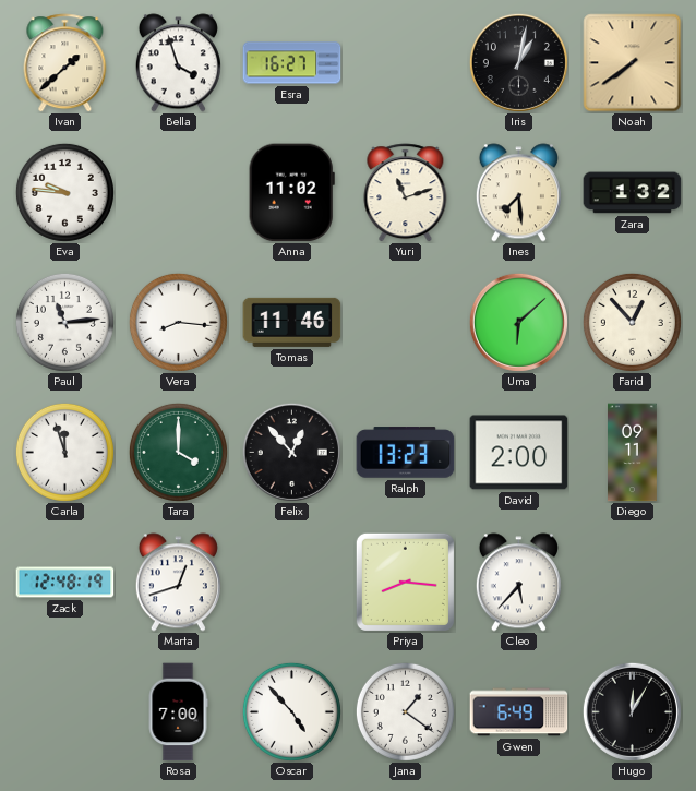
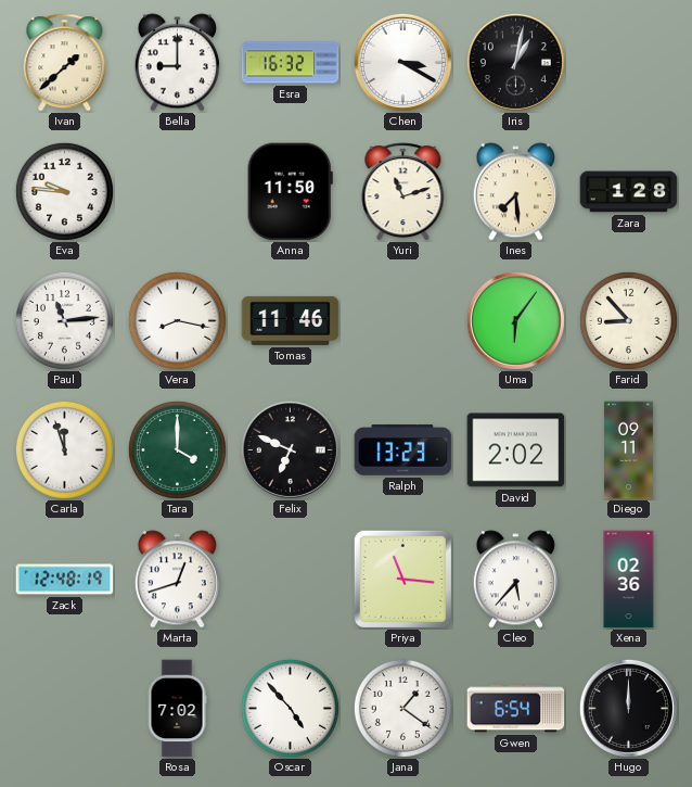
Bella: 3:57 -> 9:00 (177, 63)
Esra: 16:27 -> 16:32 (291, 63)
Chen: none -> 3:20 (402, 62)
Noah: 7:39 -> none (633, 63)
Anna: 11:02 -> 11:50 (290, 192)
Zara: 1:32 -> 1:28 (629, 192)
Vera: 8:16 -> 8:17 (177, 320)
Uma: 6:08 -> 6:06 (515, 320)
Farid: 12:53 -> 8:53 (628, 320)
Felix: 12:53 -> 6:49 (290, 449)
David: 2:00 -> 2:02 (516, 450)
Priya: 8:16 -> 11:16 (402, 579)
Xena: none -> 02:36 (629, 580)
Rosa: 7:00 -> 7:02 (177, 709)
Gwen: 6:49 -> 6:54 (516, 709)
Hugo: 12:05 -> 12:00 (628, 708)
